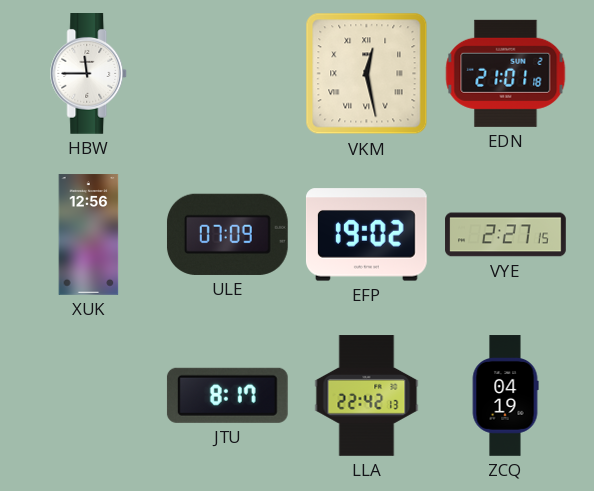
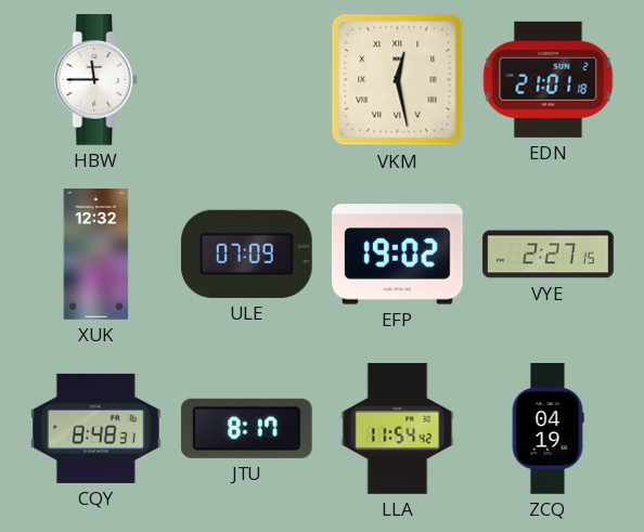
XUK: 12:56 -> 12:32 (96, 255)
CQY: none -> 8:48 (96, 428)
LLA: 22:42 -> 11:54 (398, 429)
